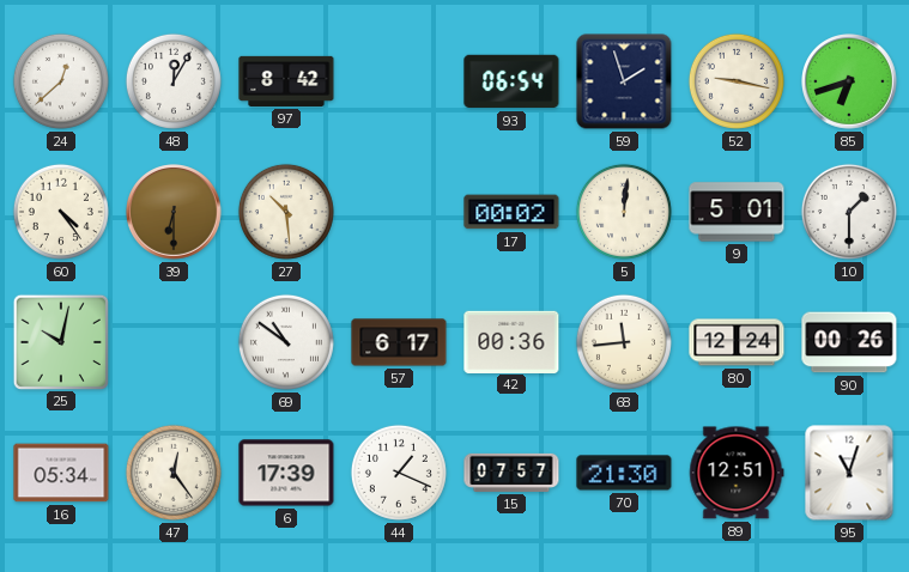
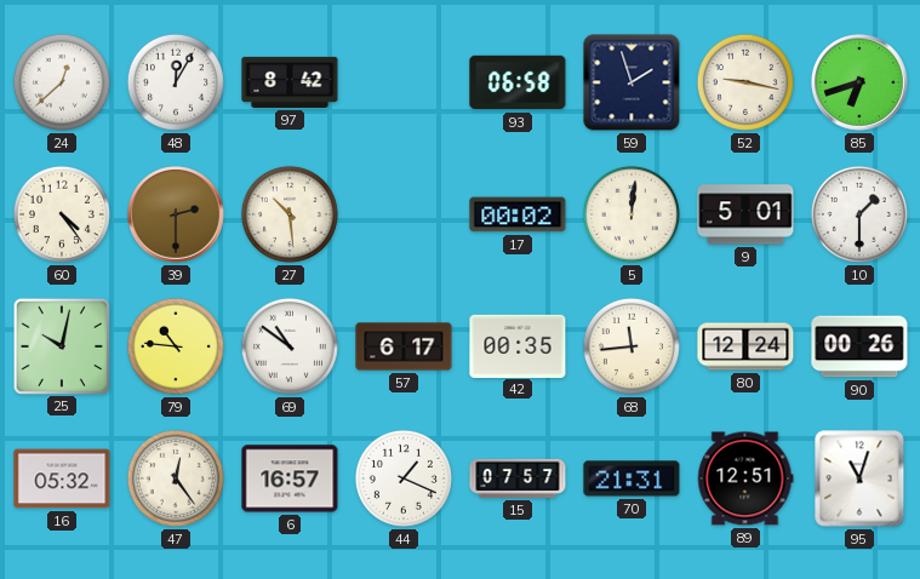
93: 06:54 -> 06:58 (518, 82)
39: 6:30 -> 2:30 (176, 214)
79: none -> 10:46 (176, 346)
42: 00:36 -> 00:35 (518, 345)
16: 05:34 -> 05:32 (62, 478)
6: 17:39 -> 16:57 (290, 478)
70: 21:30 -> 21:31 (632, 478)
